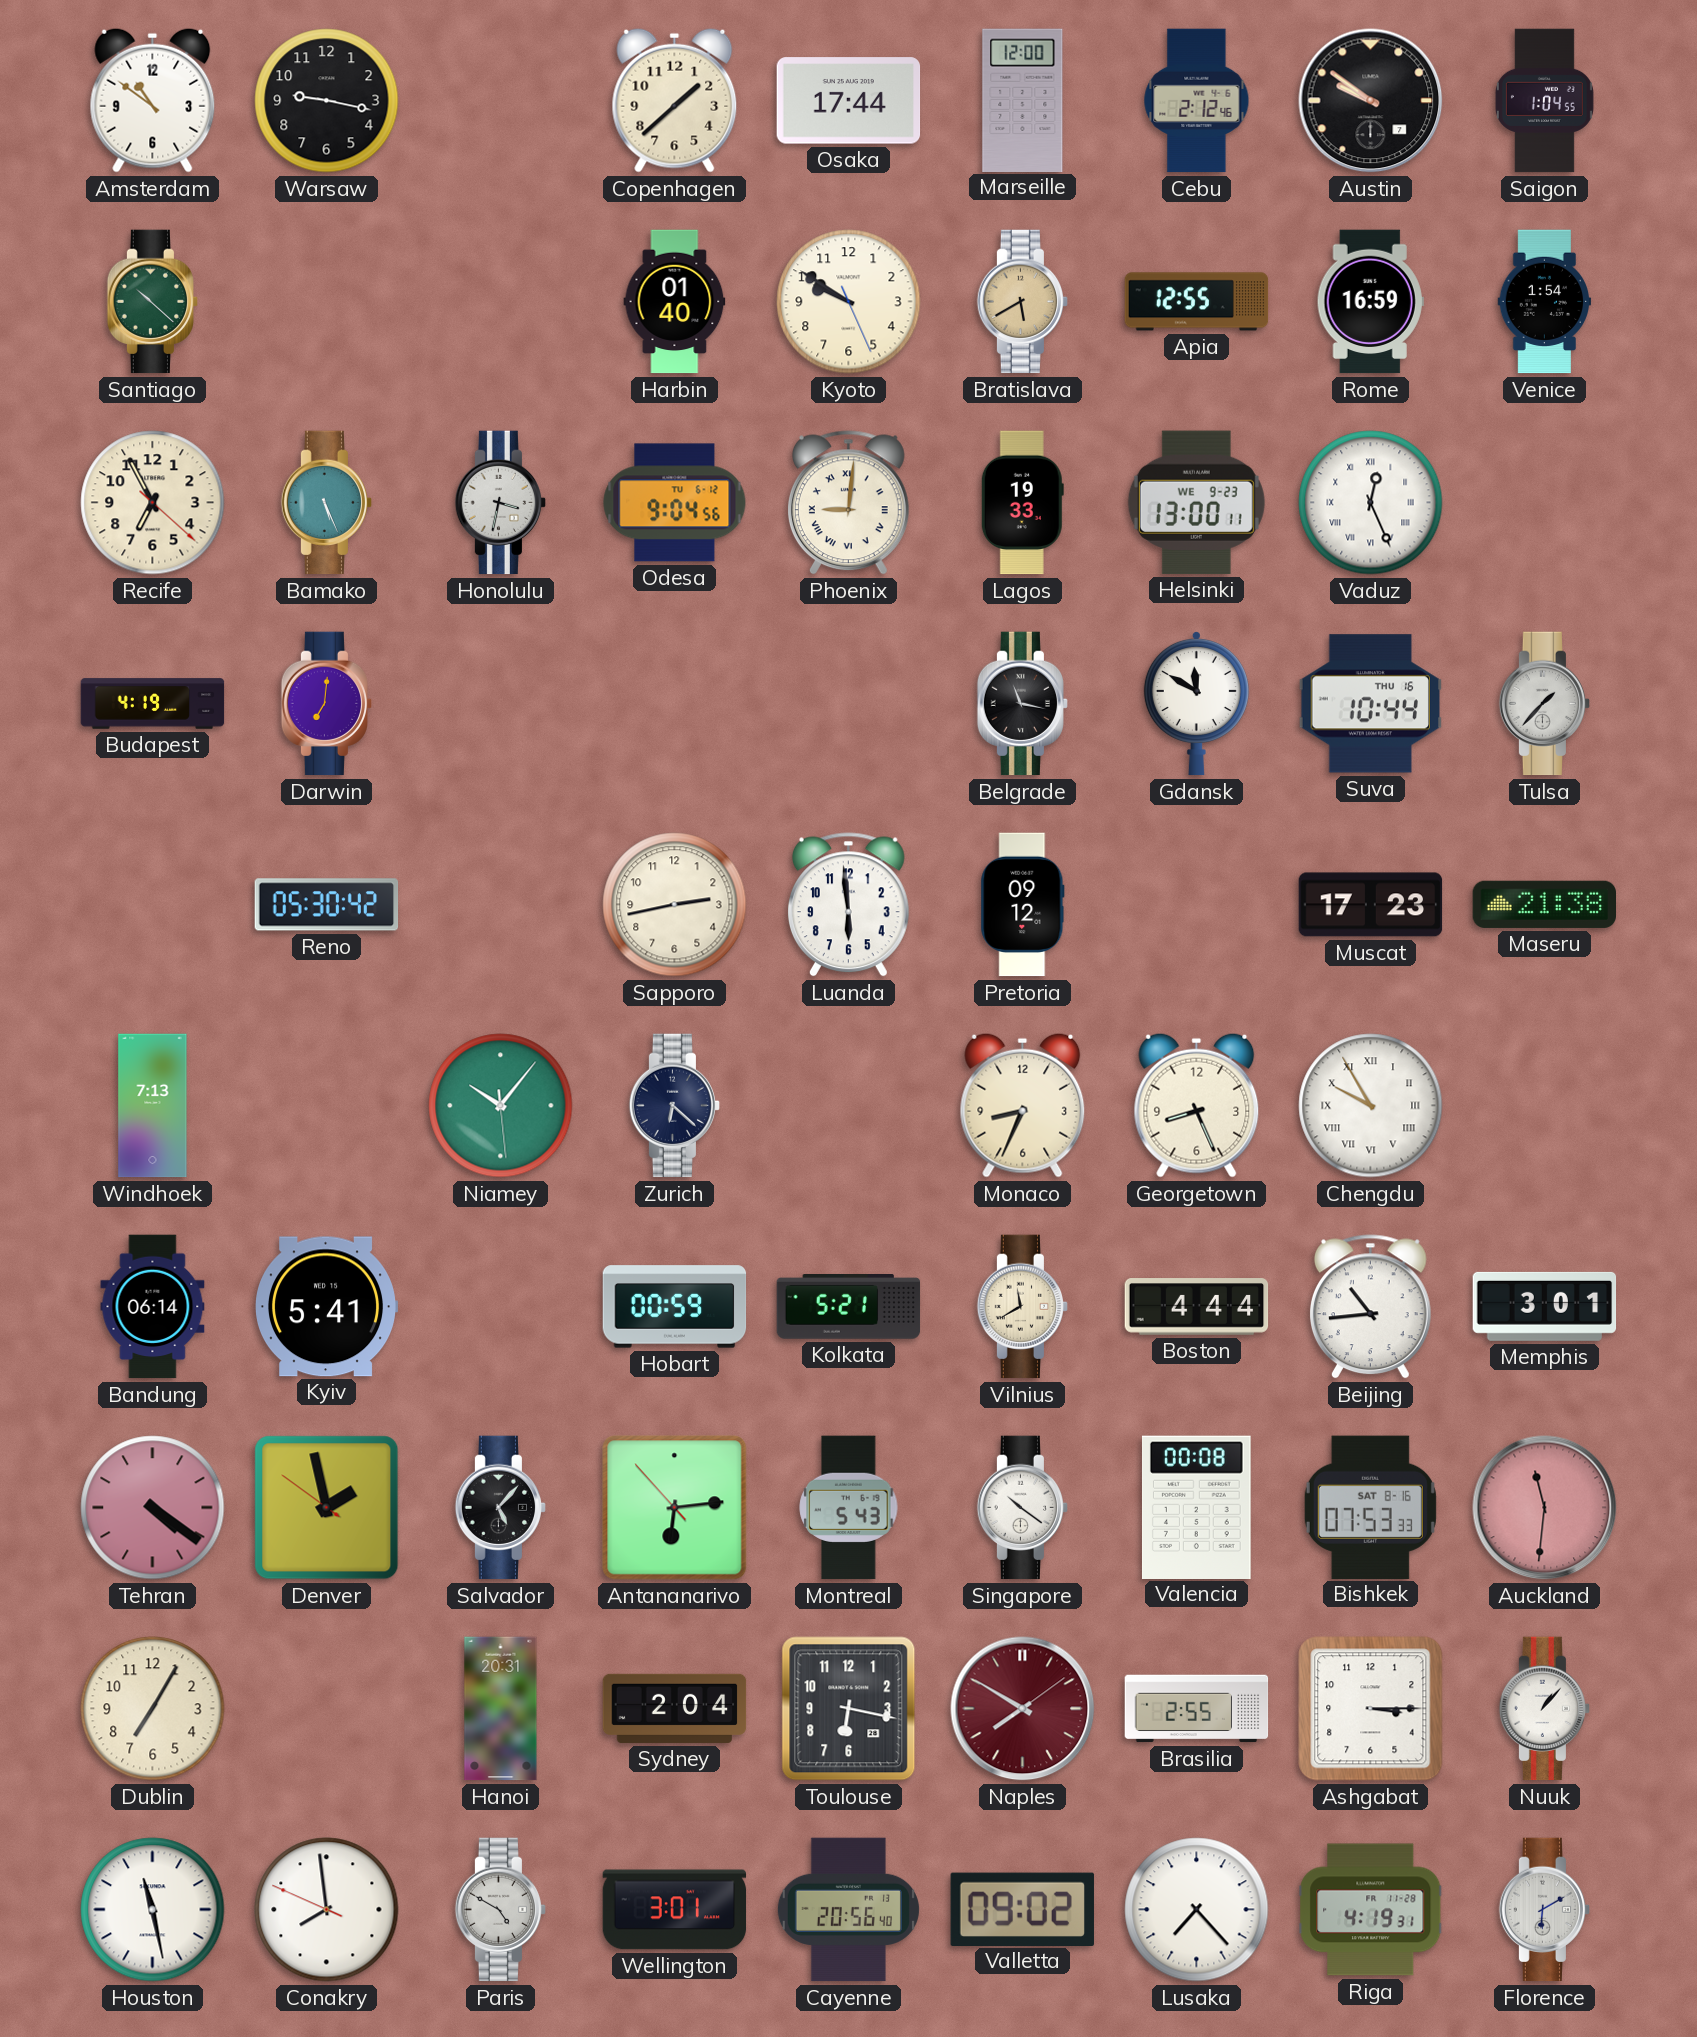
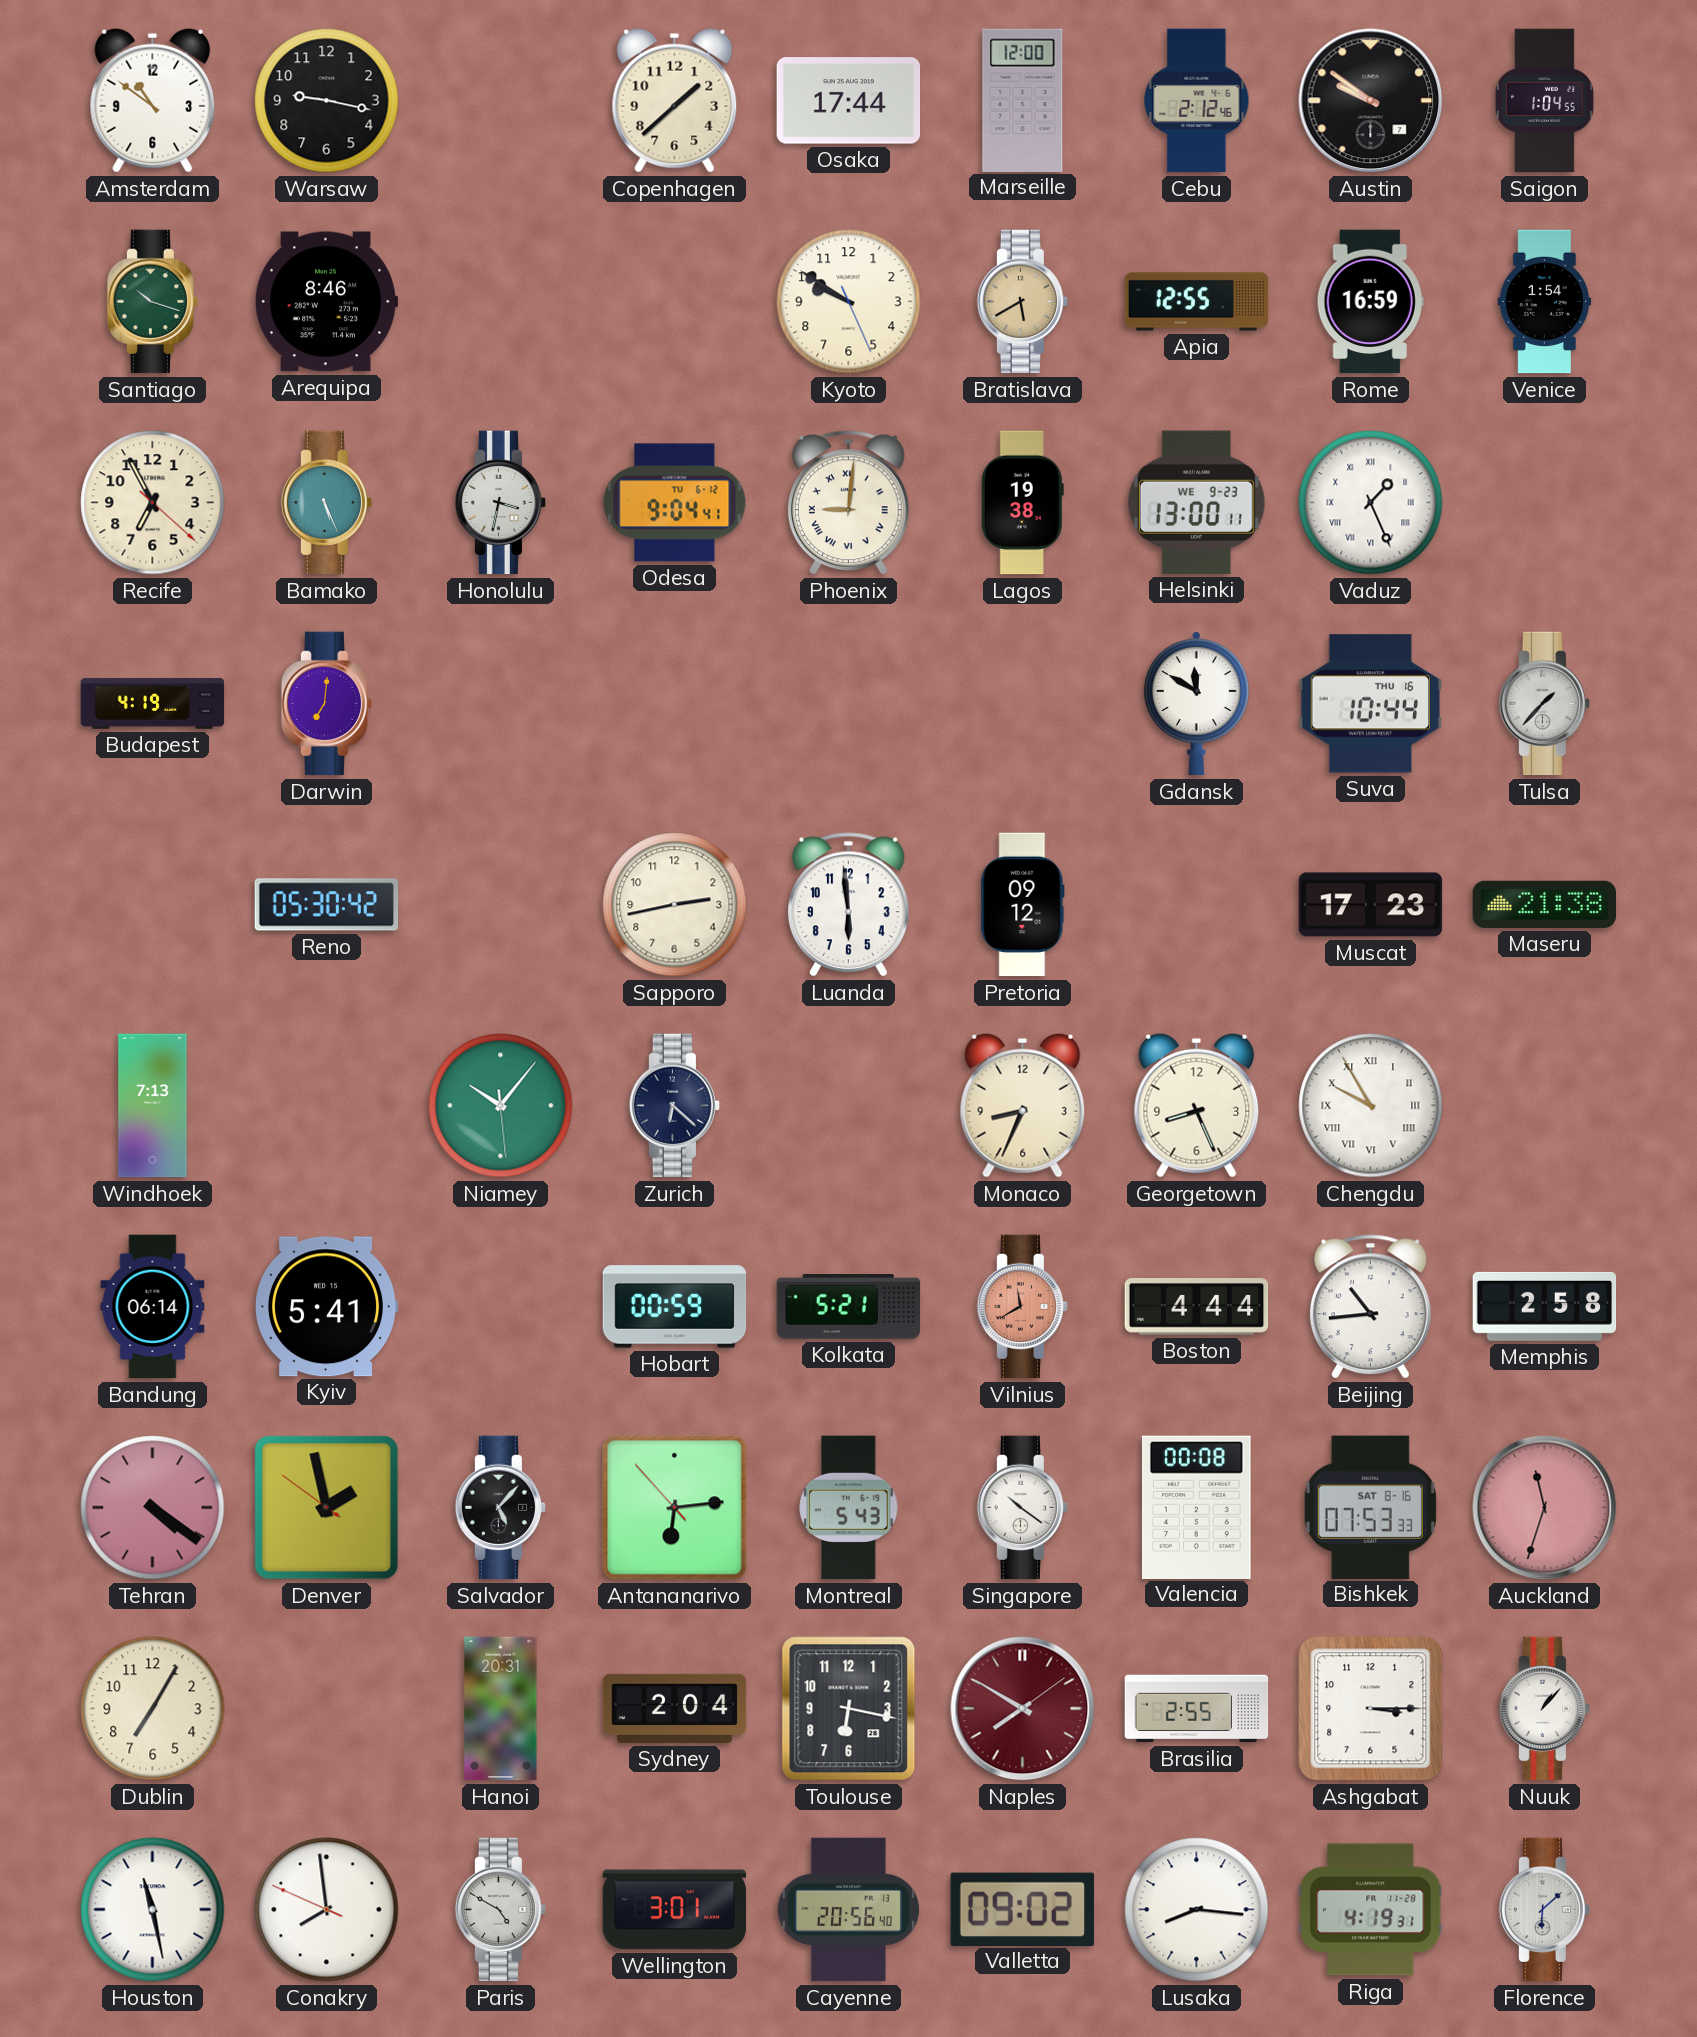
Santiago: 10:22 -> 10:18 (153, 302)
Arequipa: none -> 8:46 (325, 302)
Harbin: 01:40 -> none (675, 302)
Odesa: 9:04:56 -> 9:04:41 (675, 503)
Lagos: 19:33 -> 19:38 (1022, 503)
Vaduz: 12:26 -> 1:26 (1371, 503)
Belgrade: 11:17 -> none (1023, 704)
Vilnius dial: cream -> salmon (1023, 1307)
Memphis: 3:01 -> 2:58 (1545, 1306)
Auckland: 11:31 -> 11:33 (1545, 1508)
Lusaka: 7:23 -> 8:16 (1197, 1910)
Florence: 6:10 -> 6:08 (1545, 1910)
